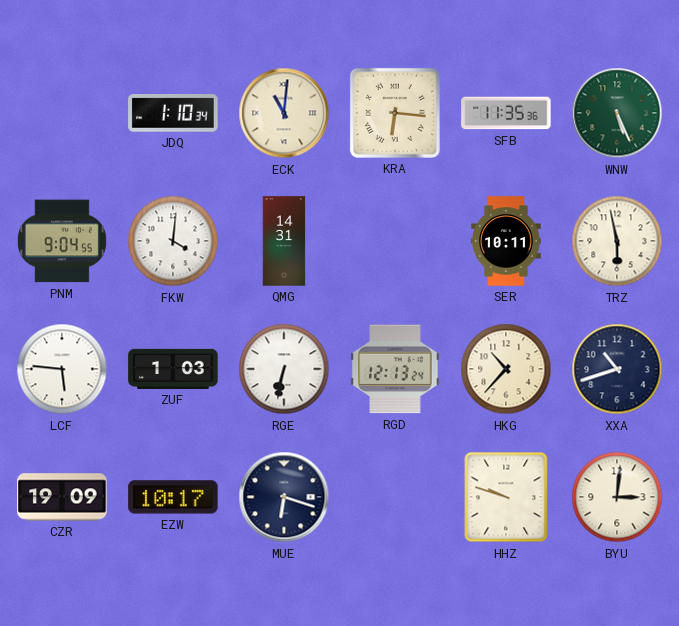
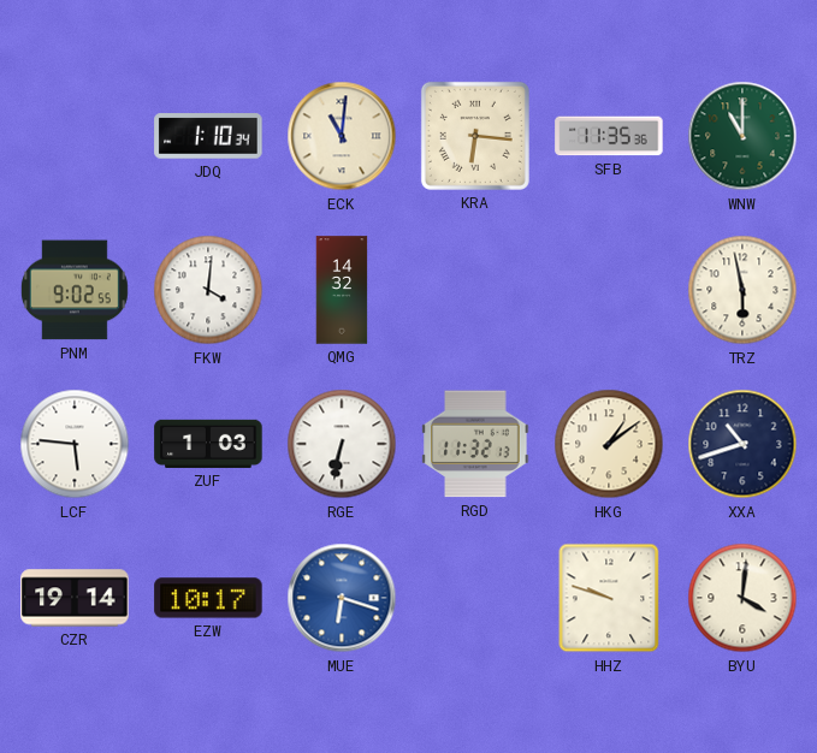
WNW: 5:26 -> 11:00 (742, 136)
PNM: 9:04 -> 9:02 (75, 290)
QMG: 14:31 -> 14:32 (342, 290)
SER: 10:11 -> none (506, 241)
RGD: 12:13 -> 11:32 (475, 444)
HKG: 10:37 -> 1:09 (609, 444)
CZR: 19:09 -> 19:14 (75, 598)
MUE dial: navy -> blue (342, 598)
BYU: 3:01 -> 4:01 (742, 598)
